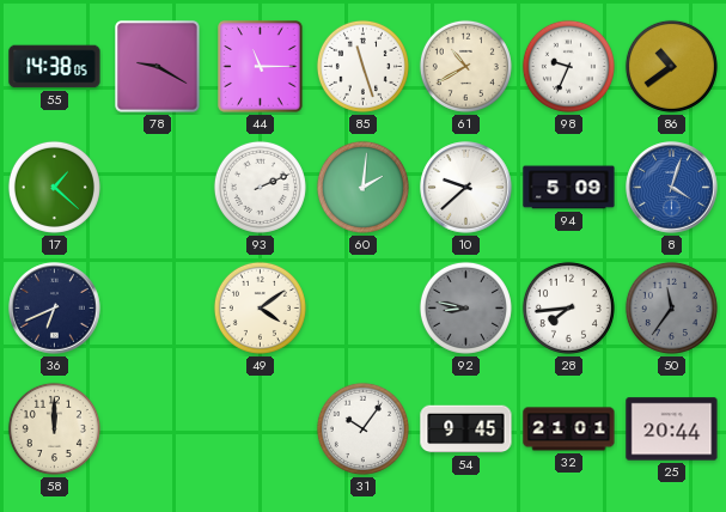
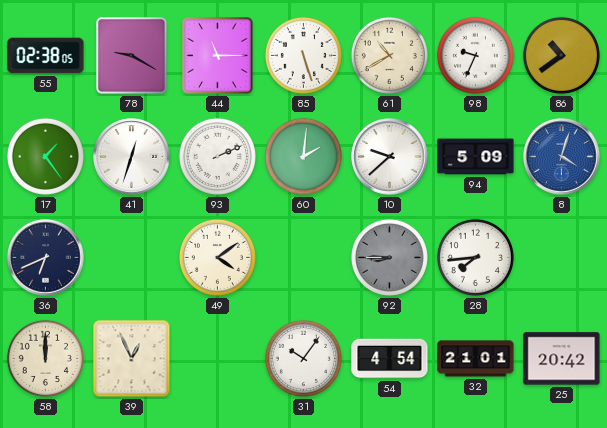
55: 14:38 -> 02:38 (46, 56)
85: 11:27 -> 5:27 (303, 55)
17: 1:22 -> 1:24 (45, 156)
41: none -> 12:33 (132, 157)
92: 8:47 -> 8:45 (389, 257)
50: 11:36 -> none (671, 307)
39: none -> 12:56 (132, 359)
54: 9:45 -> 4:54 (390, 359)
25: 20:44 -> 20:42 (562, 359)
